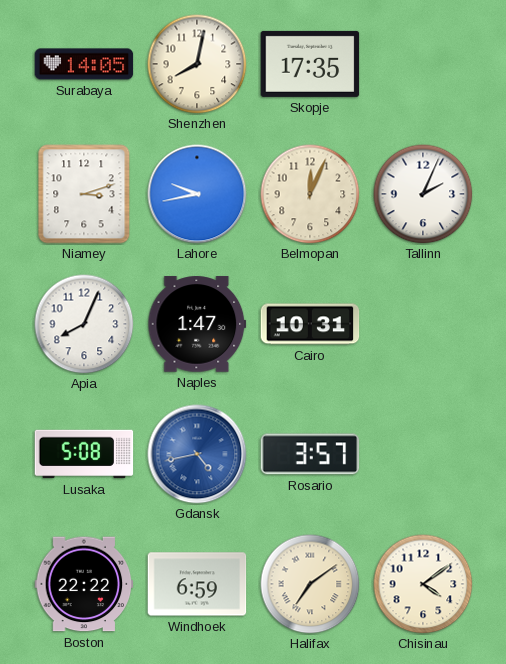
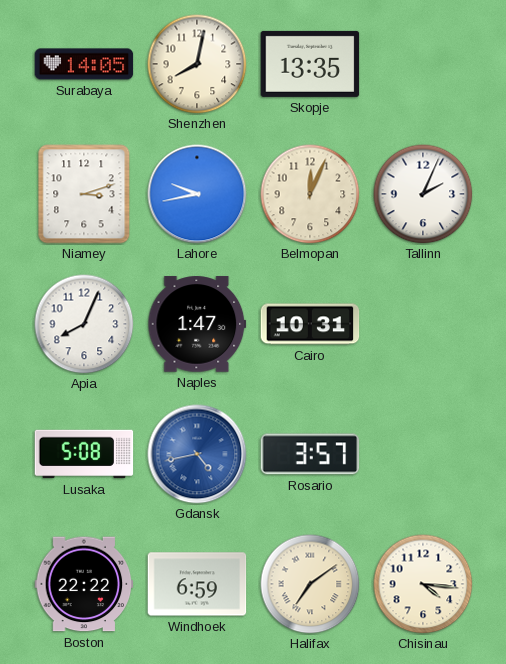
Skopje: 17:35 -> 13:35 (310, 64)
Chisinau: 4:09 -> 4:16 (423, 584)
